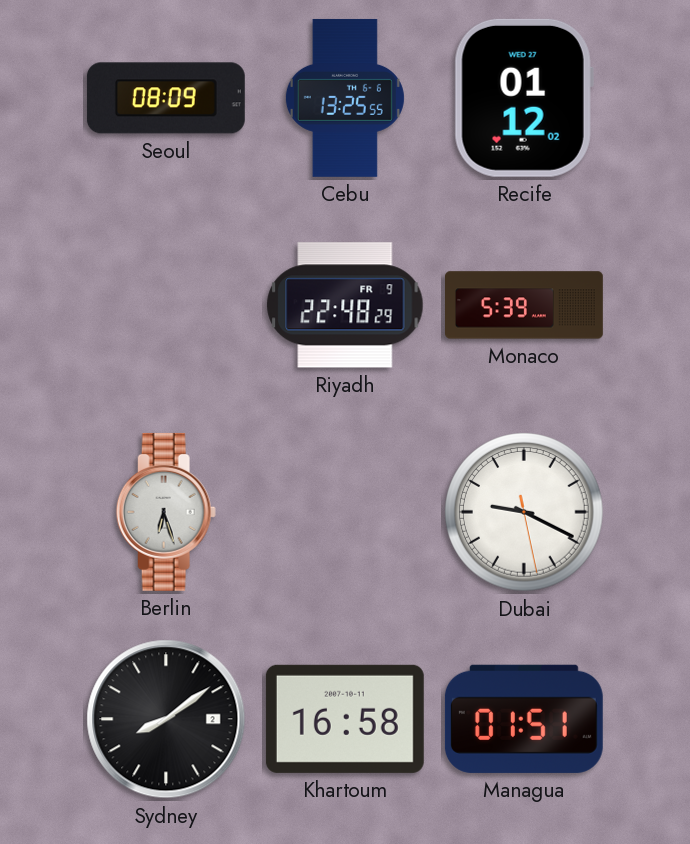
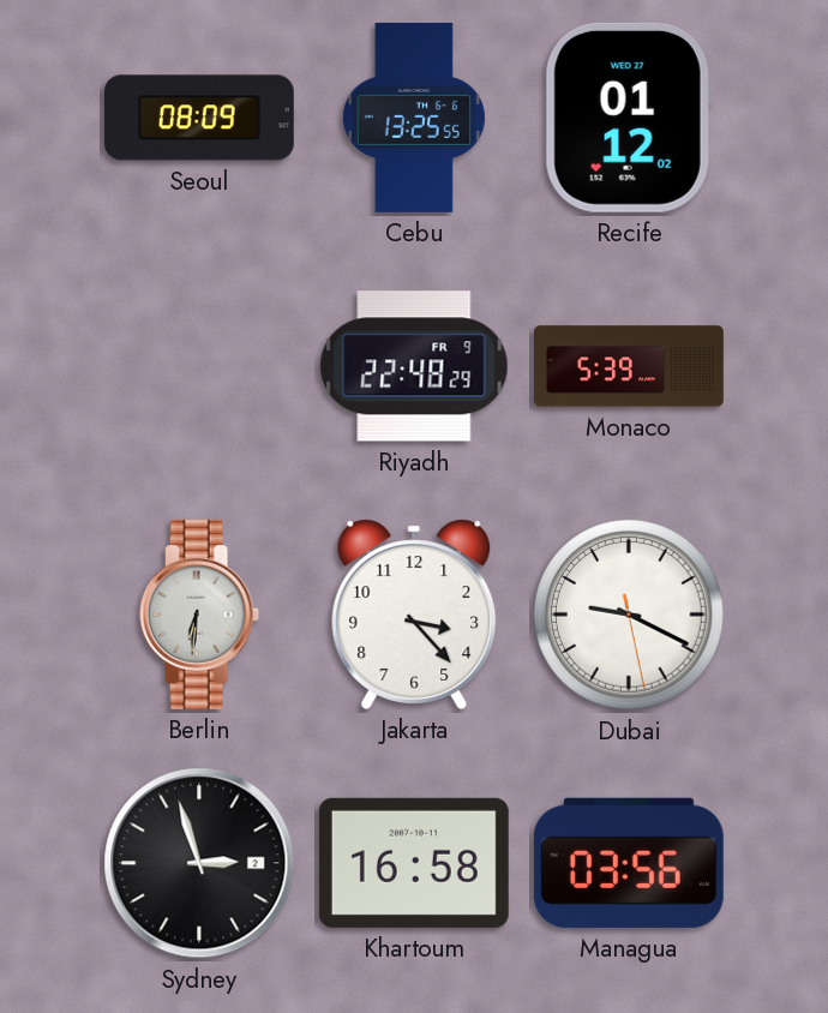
Berlin: 6:27 -> 6:31 (199, 615)
Jakarta: none -> 3:23 (414, 615)
Sydney: 8:09 -> 2:57 (199, 863)
Managua: 01:51 -> 03:56 (629, 863)
